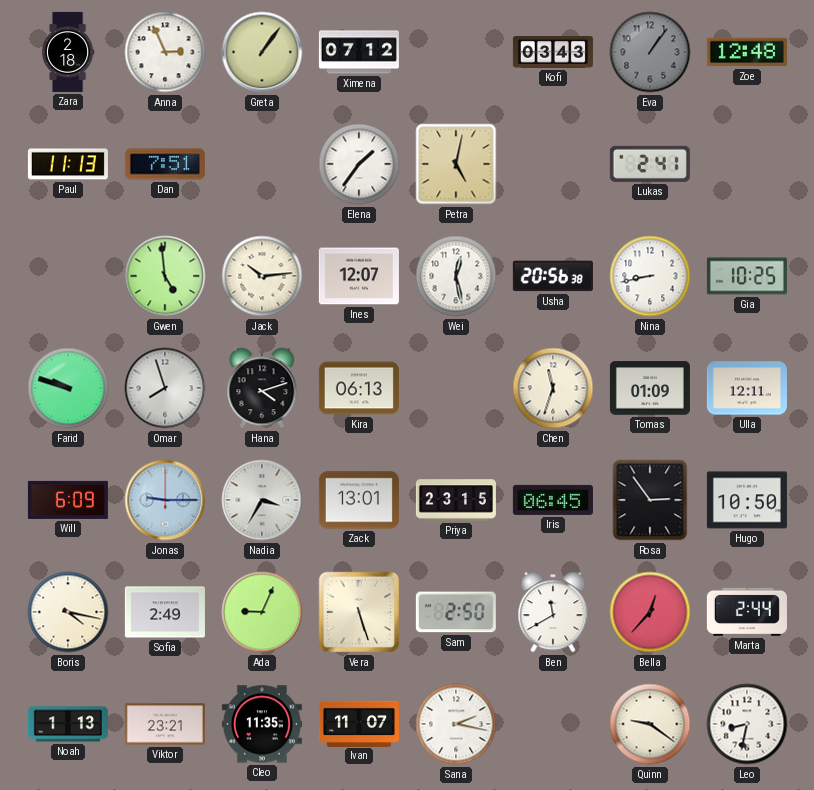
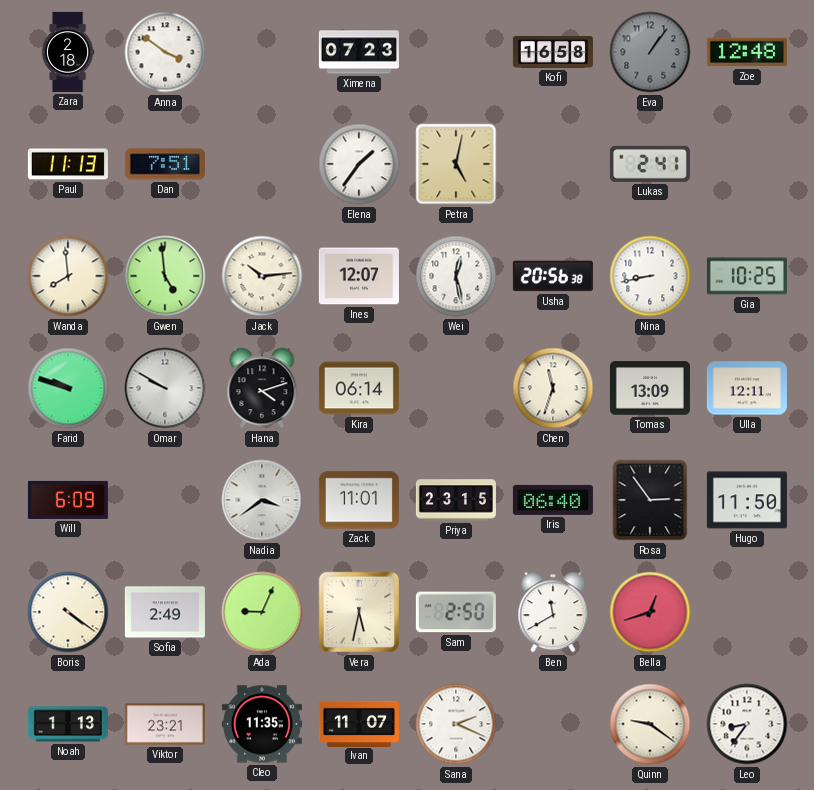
Anna: 2:56 -> 3:51 (165, 52)
Greta: 1:06 -> none (262, 52)
Ximena: 07:12 -> 07:23 (359, 52)
Kofi: 03:43 -> 16:58 (553, 52)
Wanda: none -> 7:59 (68, 276)
Omar: 7:57 -> 9:50 (165, 388)
Kira: 06:13 -> 06:14 (359, 388)
Tomas: 01:09 -> 13:09 (650, 388)
Jonas: 9:15 -> none (165, 500)
Nadia: 3:35 -> 3:39 (262, 500)
Zack: 13:01 -> 11:01 (359, 500)
Iris: 06:45 -> 06:40 (553, 500)
Hugo: 10:50 -> 11:50 (747, 500)
Boris: 4:17 -> 4:21 (68, 612)
Vera: 5:27 -> 5:32 (359, 612)
Bella: 12:37 -> 12:42 (650, 612)
Marta: 2:44 -> none (747, 612)
Sana: 2:17 -> 2:19 (456, 724)
Leo: 8:32 -> 8:36 (747, 724)
